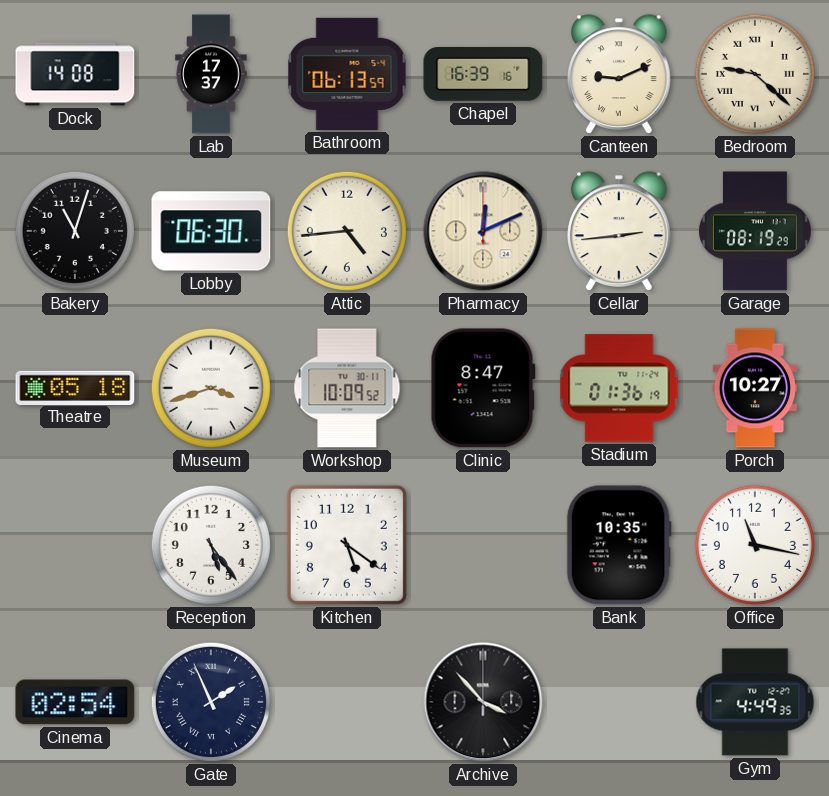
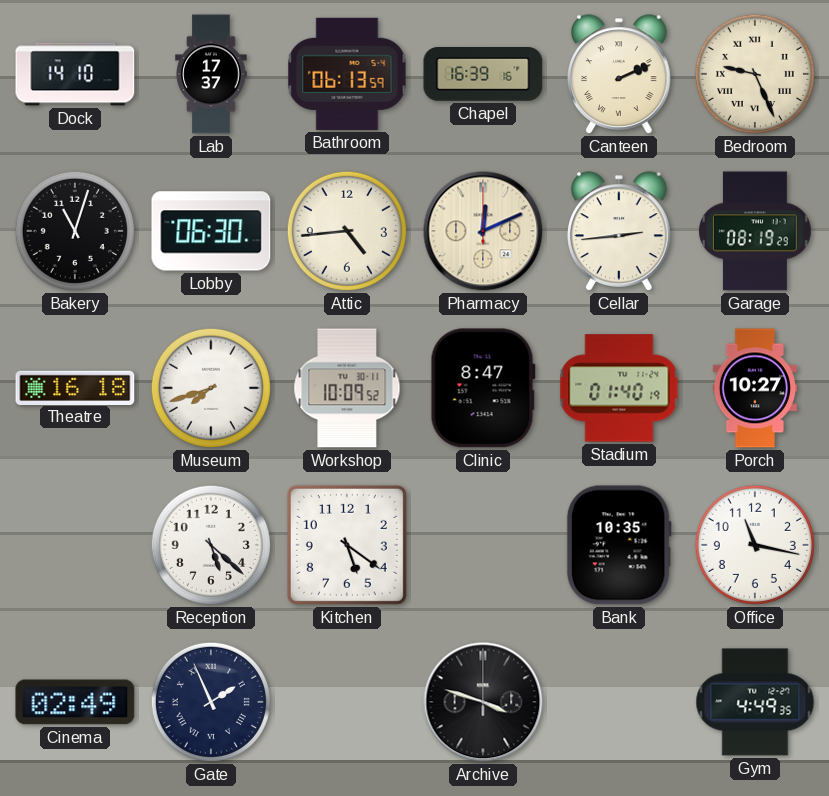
Dock: 14:08 -> 14:10 (75, 74)
Canteen: 9:11 -> 2:11 (620, 74)
Bedroom: 9:22 -> 9:26 (755, 74)
Theatre: 05:18 -> 16:18 (75, 387)
Museum: 3:42 -> 7:42 (211, 388)
Stadium: 01:36 -> 01:40 (619, 388)
Reception: 5:24 -> 5:22 (211, 545)
Cinema: 02:54 -> 02:49 (75, 702)
Archive: 3:53 -> 3:48 (483, 702)
